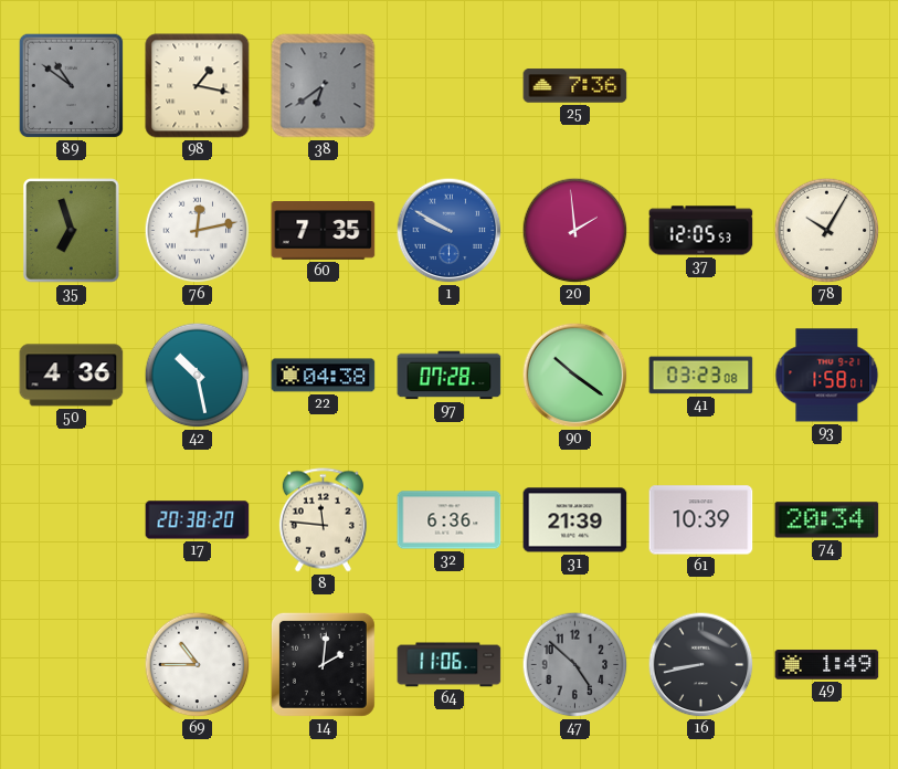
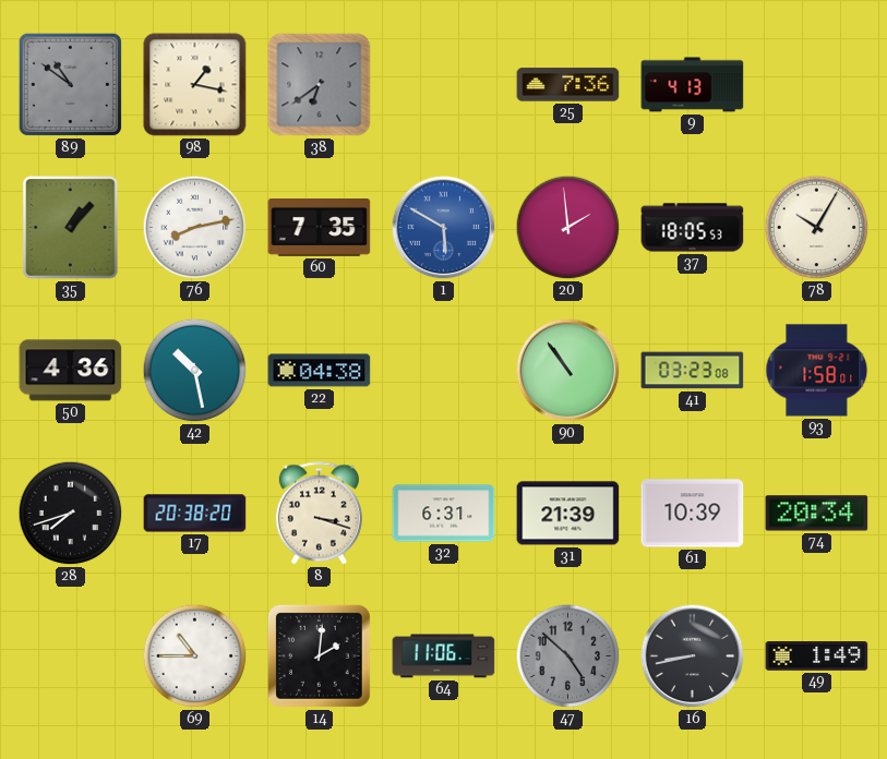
9: none -> 4:13 (693, 85)
35: 6:57 -> 1:07 (71, 228)
76: 12:13 -> 8:13 (195, 228)
1: 9:50 -> 5:50 (444, 228)
37: 12:05 -> 18:05 (693, 228)
97: 07:28 -> none (450, 376)
90: 10:21 -> 10:54 (568, 371)
28: none -> 7:42 (71, 514)
8: 11:46 -> 3:18 (319, 514)
32: 6:36 -> 6:31 (444, 514)
